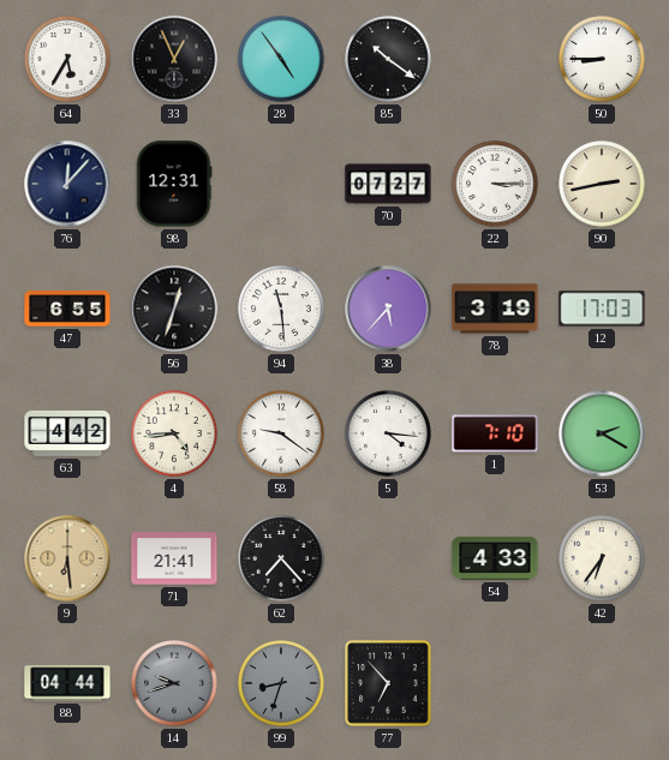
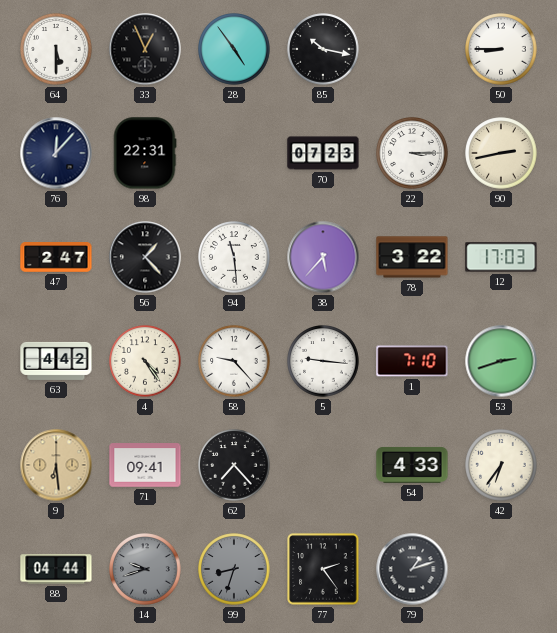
64: 5:35 -> 5:30 (56, 49)
85: 10:21 -> 10:17 (323, 49)
98: 12:31 -> 22:31 (145, 153)
70: 07:27 -> 07:23 (323, 153)
47: 6:55 -> 2:47 (56, 257)
56: 12:33 -> 1:23 (145, 257)
78: 3:19 -> 3:22 (412, 257)
4: 4:44 -> 4:24 (145, 361)
58: 9:21 -> 9:23 (234, 361)
5: 4:16 -> 9:16 (323, 361)
53: 2:20 -> 2:42 (501, 361)
71: 21:41 -> 09:41 (145, 465)
77: 6:53 -> 2:24 (323, 569)
79: none -> 1:12 (412, 569)
